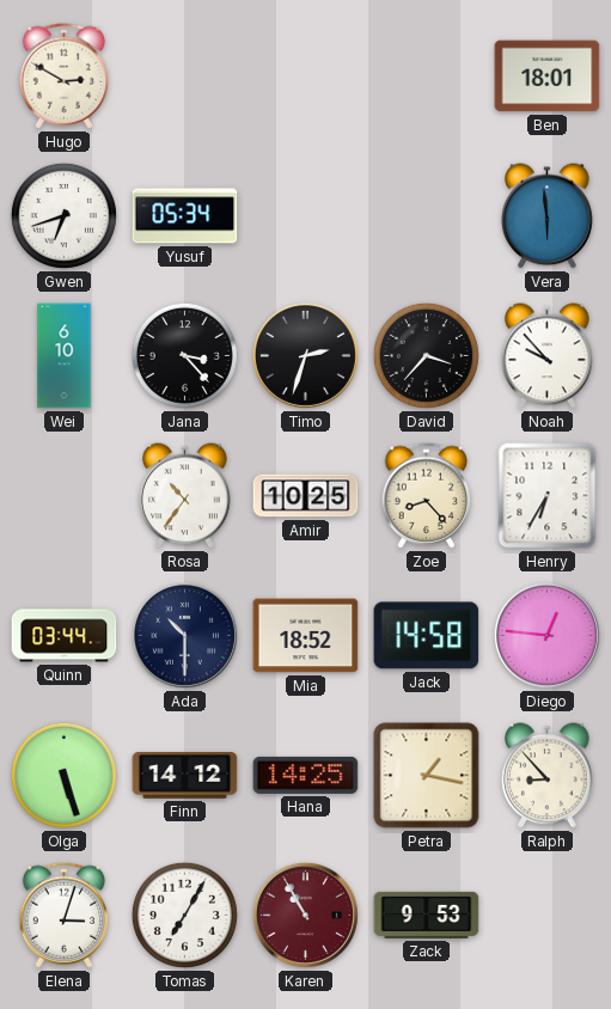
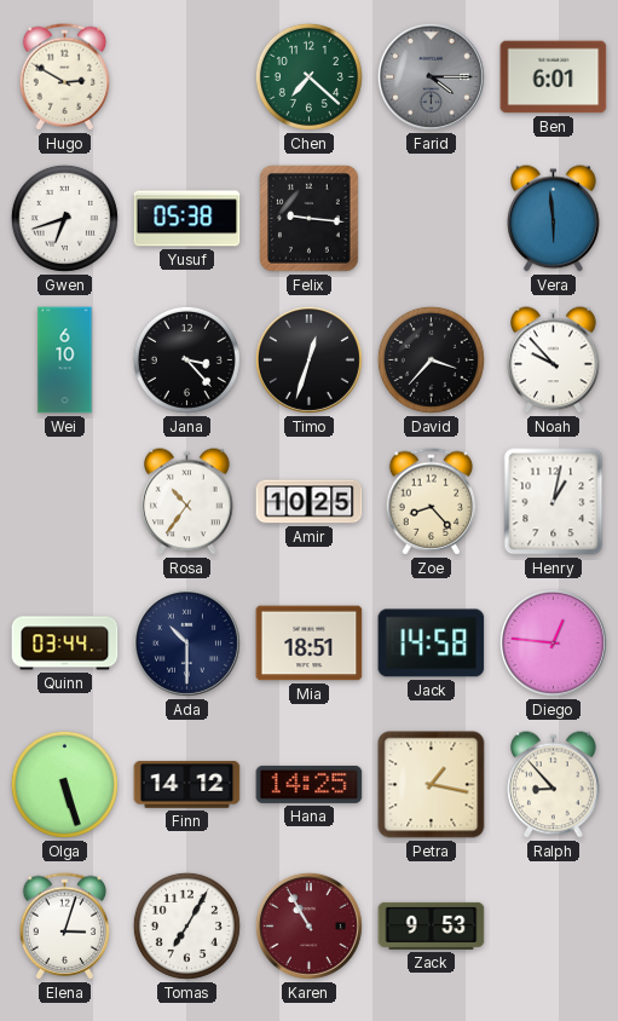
Chen: none -> 7:22 (308, 76)
Farid: none -> 4:15 (431, 76)
Ben: 18:01 -> 6:01 (554, 77)
Yusuf: 05:34 -> 05:38 (187, 219)
Felix: none -> 9:16 (310, 219)
Timo: 2:33 -> 12:33 (308, 359)
Henry: 6:35 -> 1:02 (554, 502)
Mia: 18:52 -> 18:51 (310, 644)
